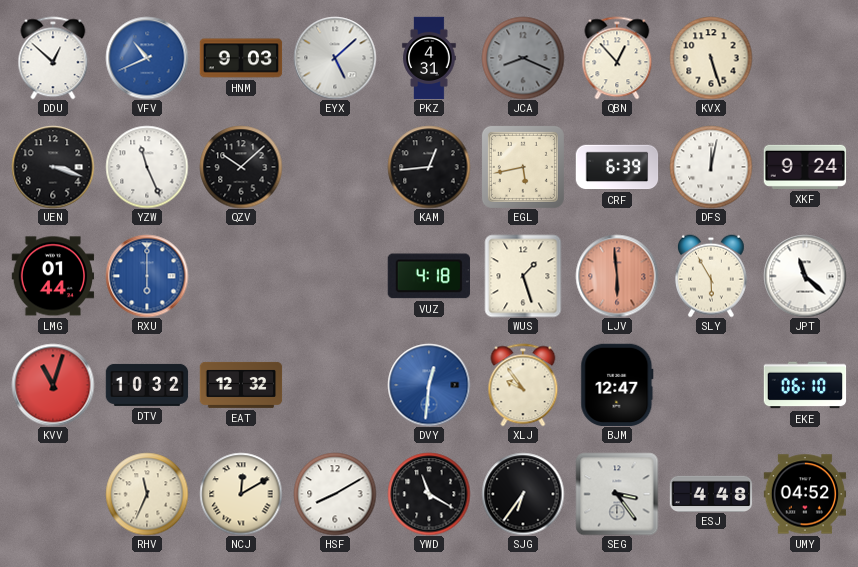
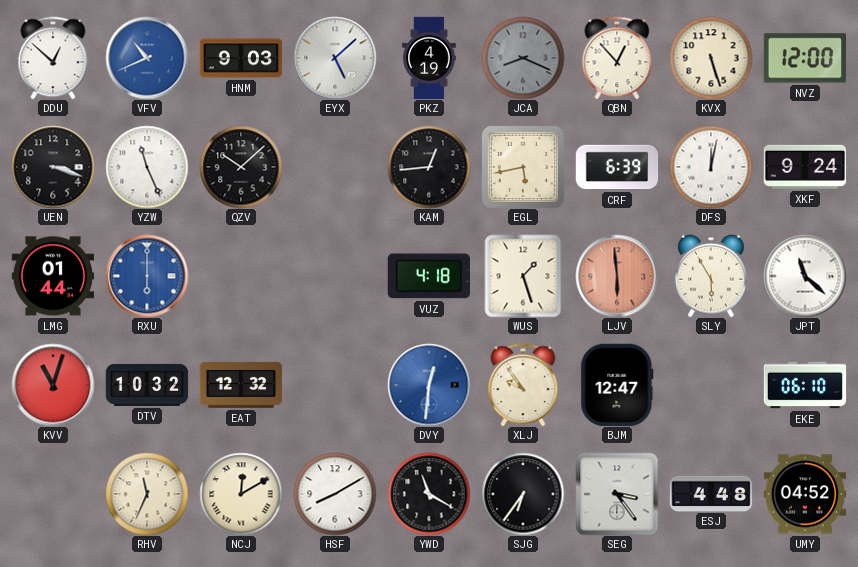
PKZ: 4:31 -> 4:19 (429, 58)
NVZ: none -> 12:00 (805, 58)
